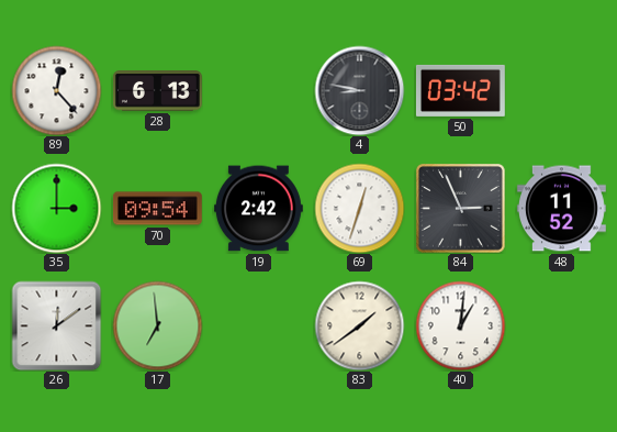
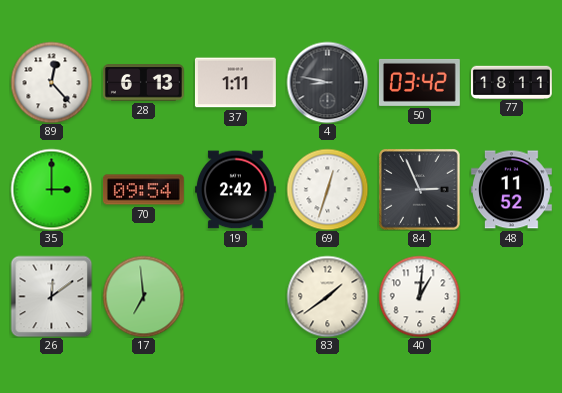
37: none -> 1:11 (235, 83)
77: none -> 18:11 (512, 82)
